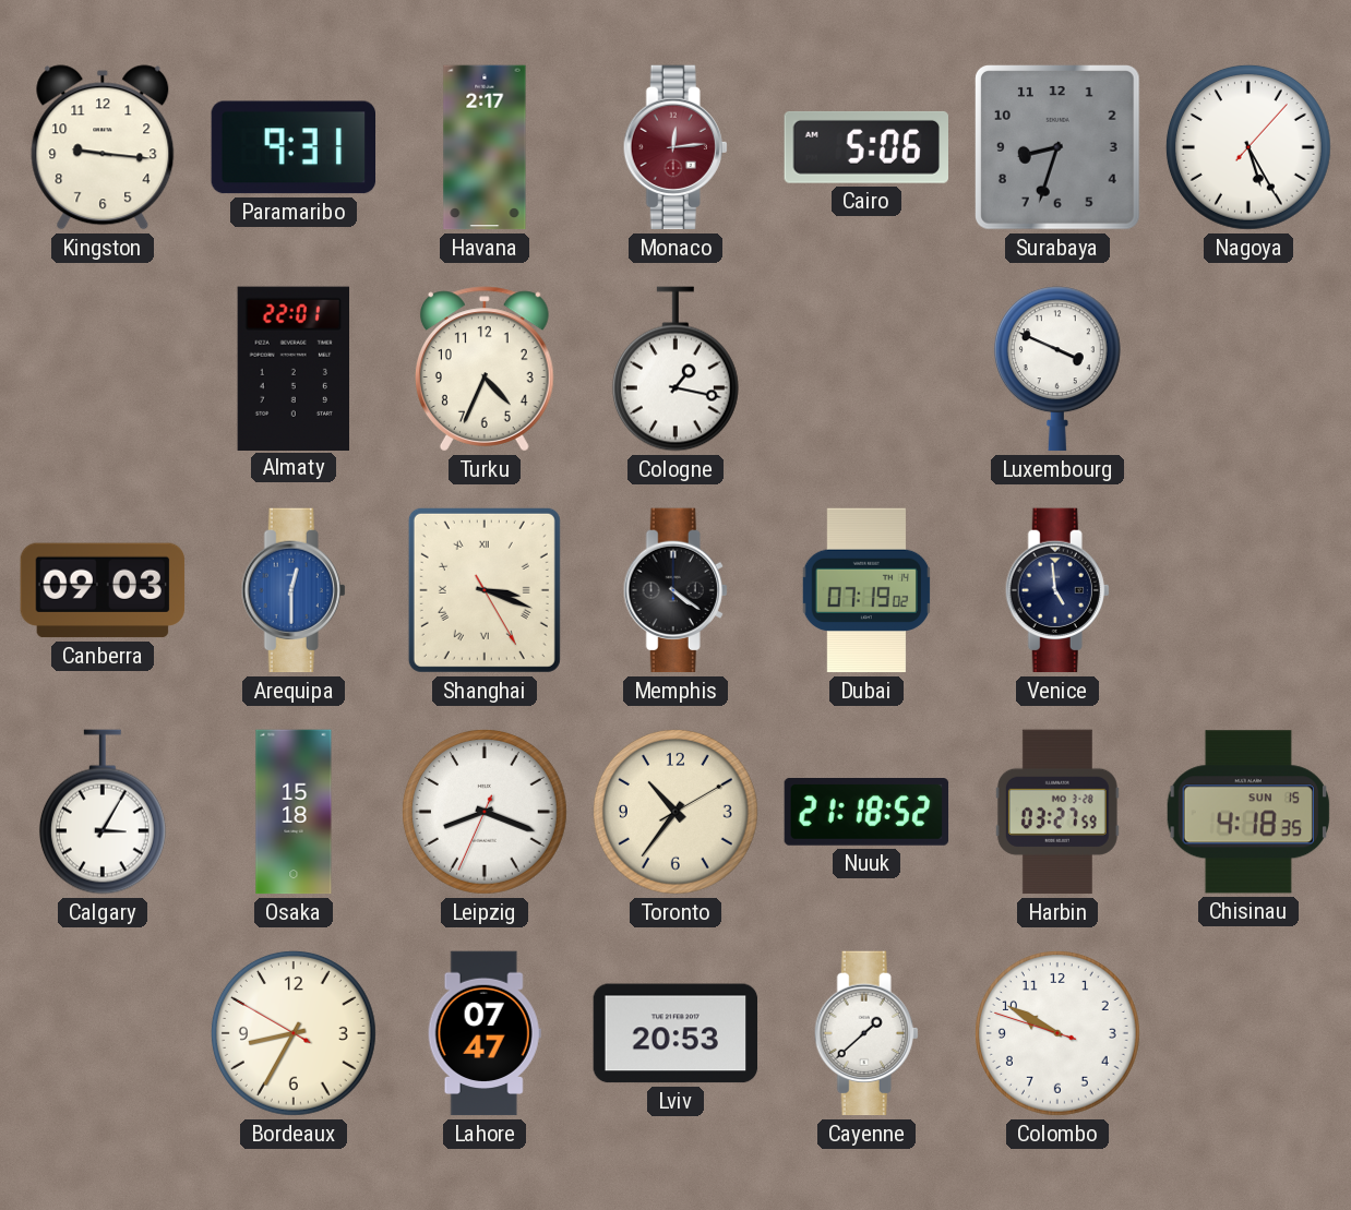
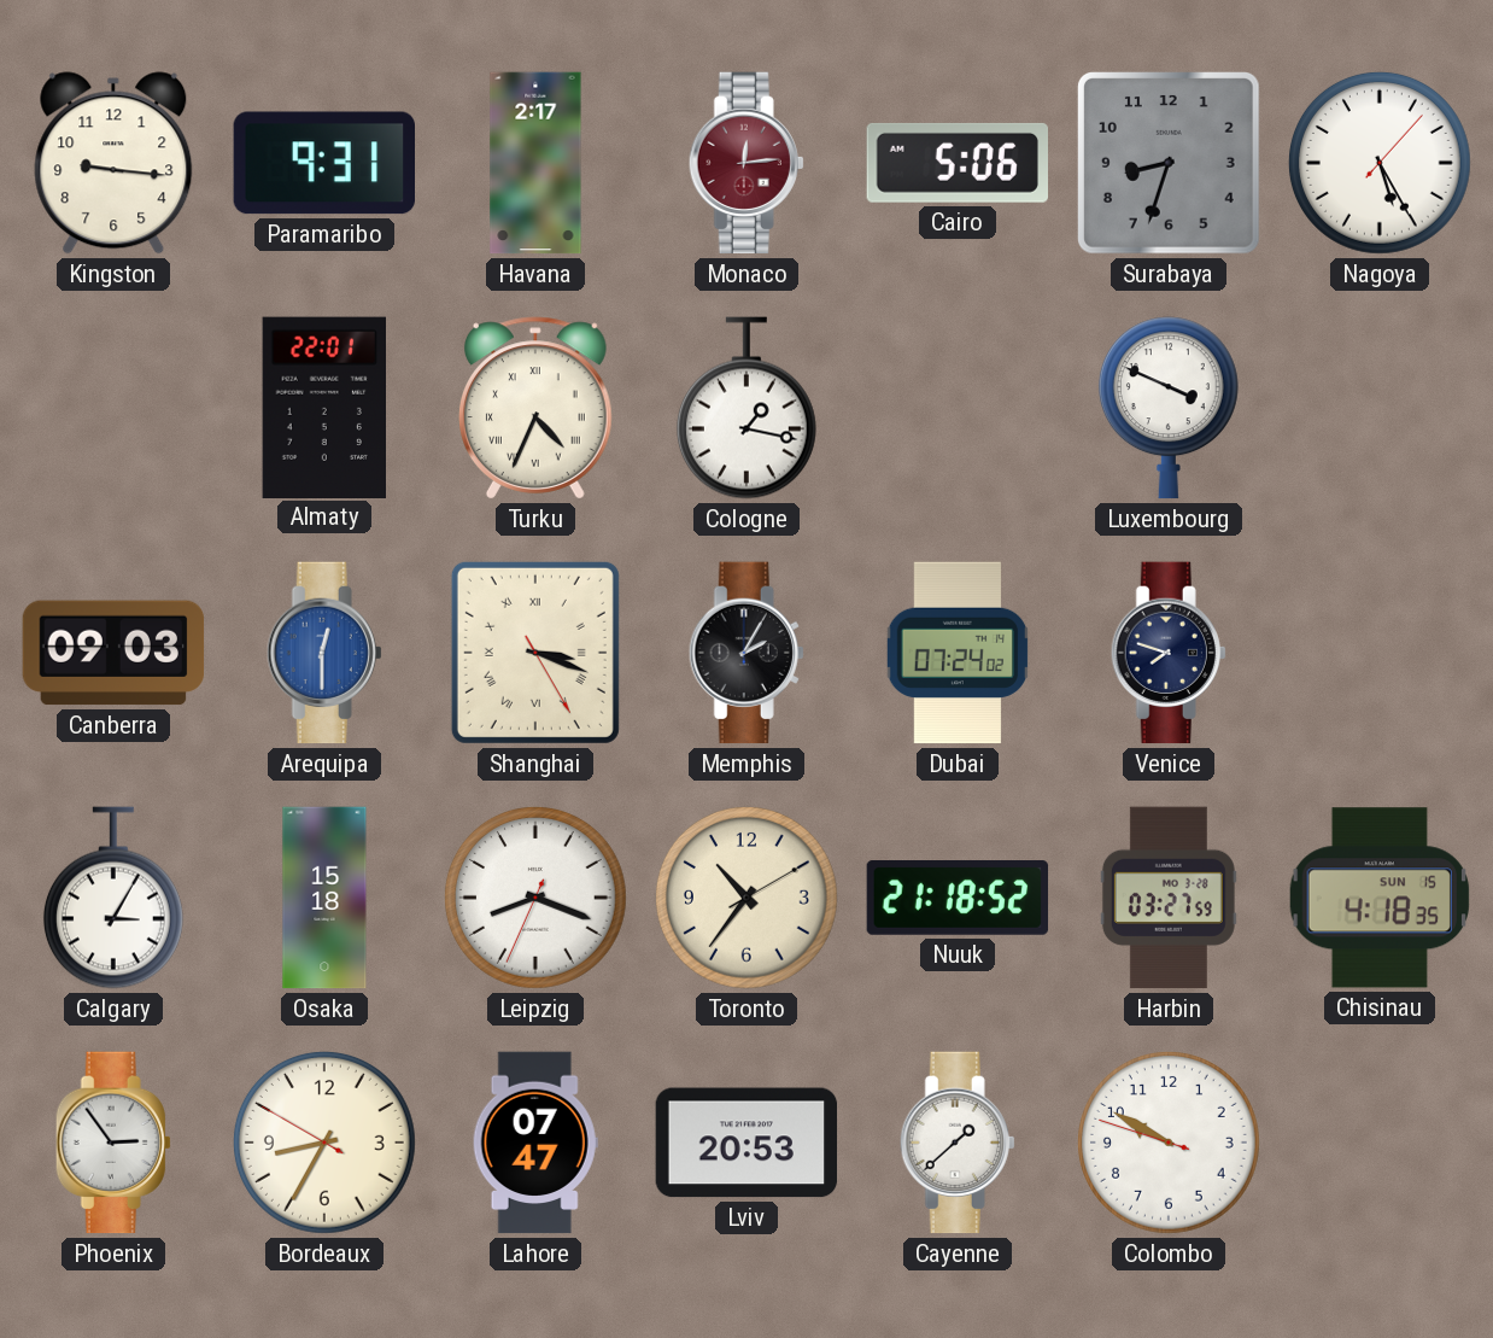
Turku numerals: Arabic -> Roman (535, 408)
Memphis: 4:21 -> 2:05 (746, 653)
Dubai: 07:19 -> 07:24 (958, 653)
Venice: 4:59 -> 7:48 (1169, 653)
Phoenix: none -> 2:54 (113, 1143)
